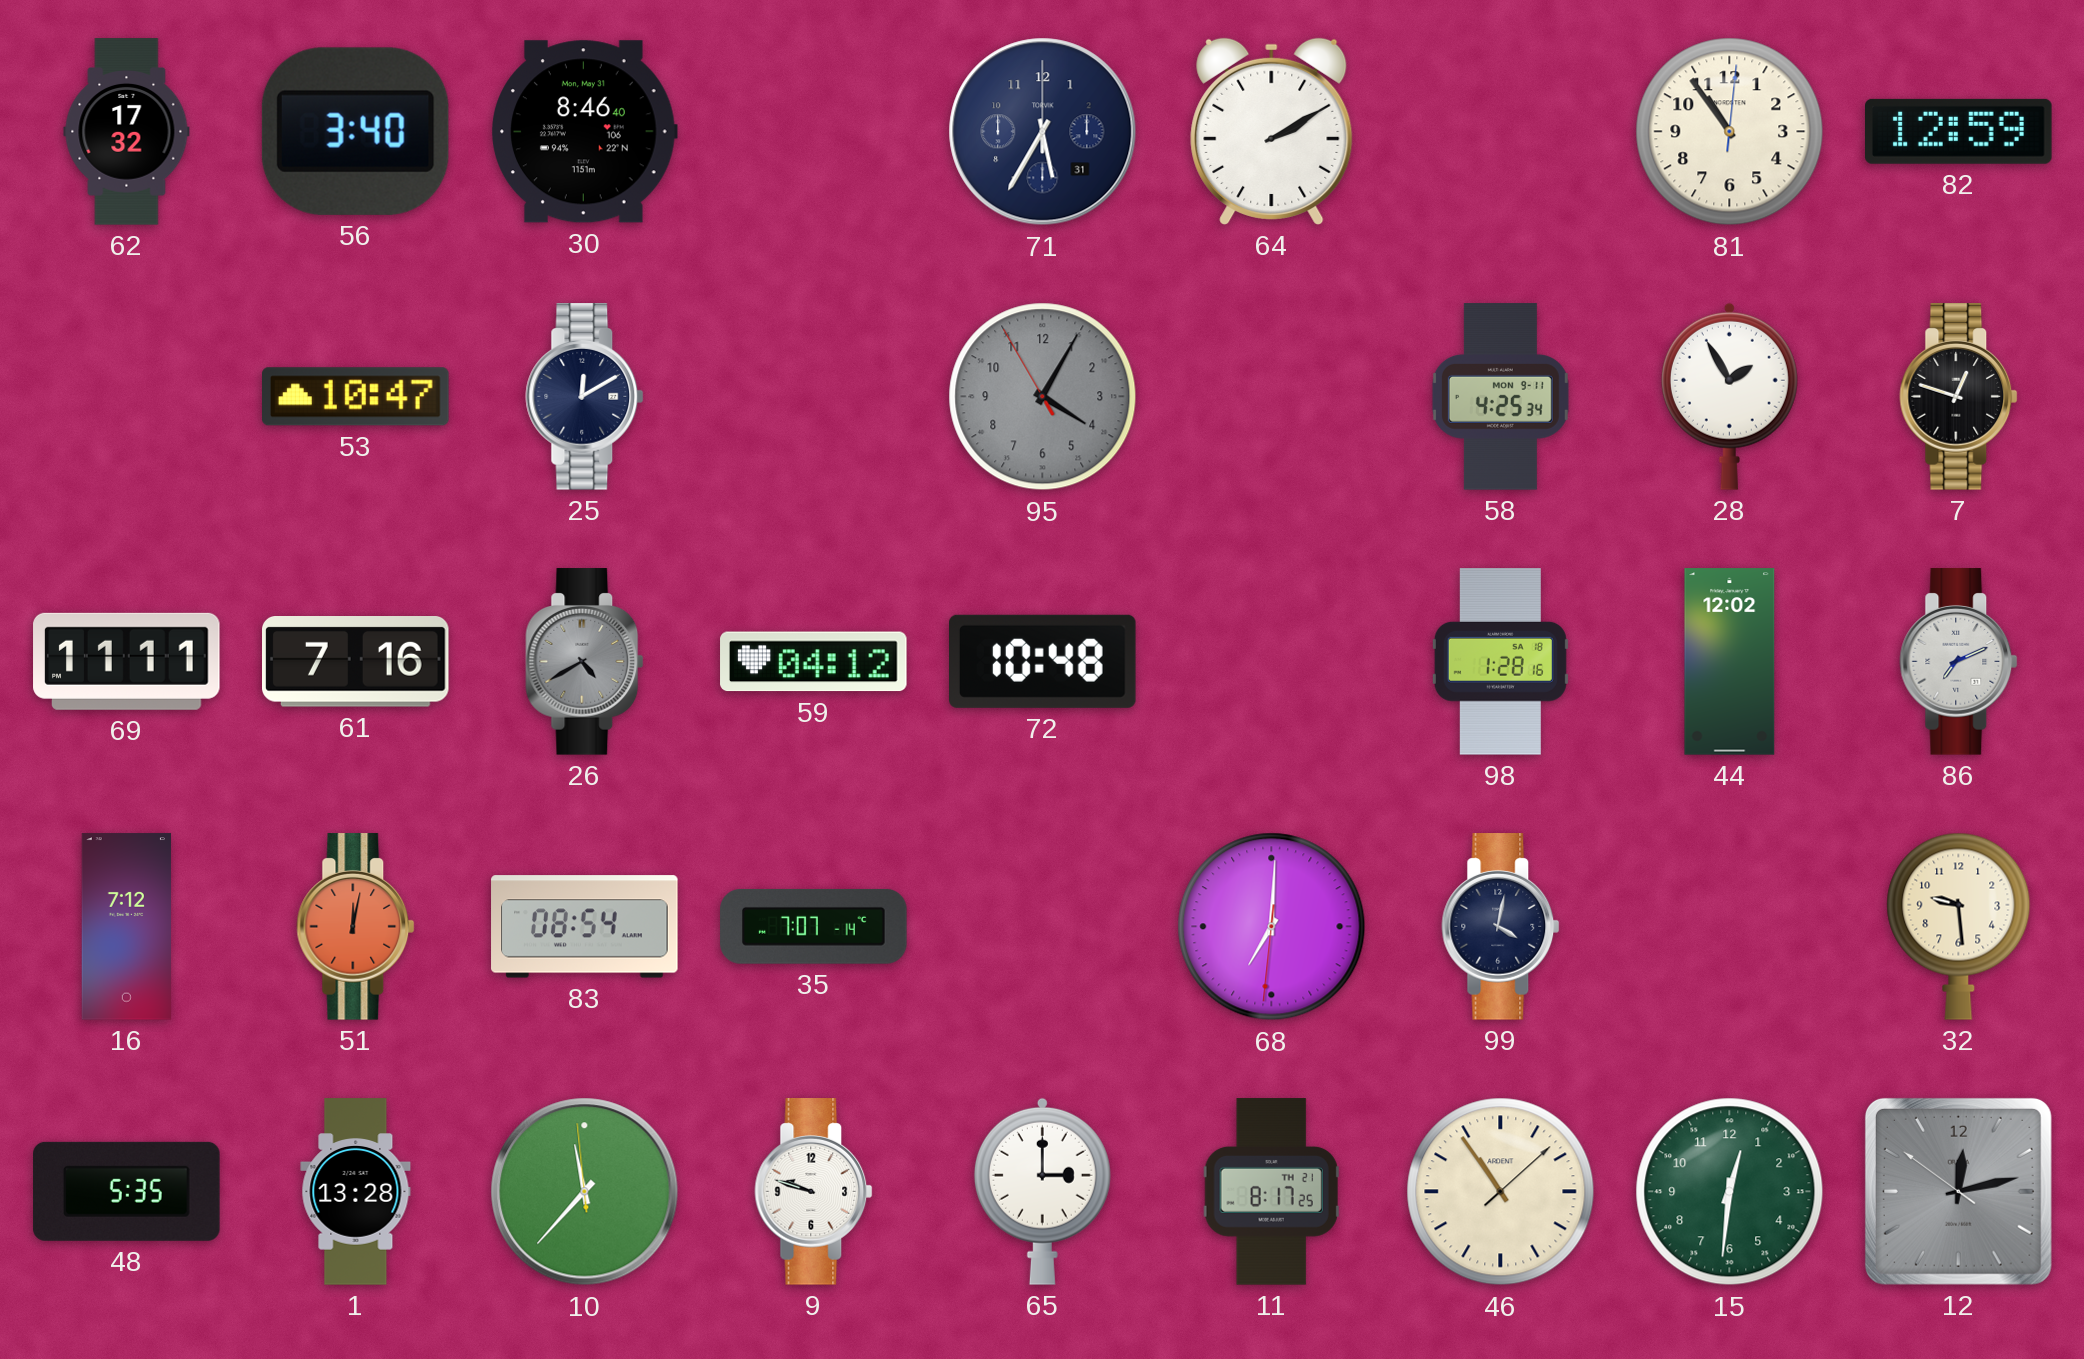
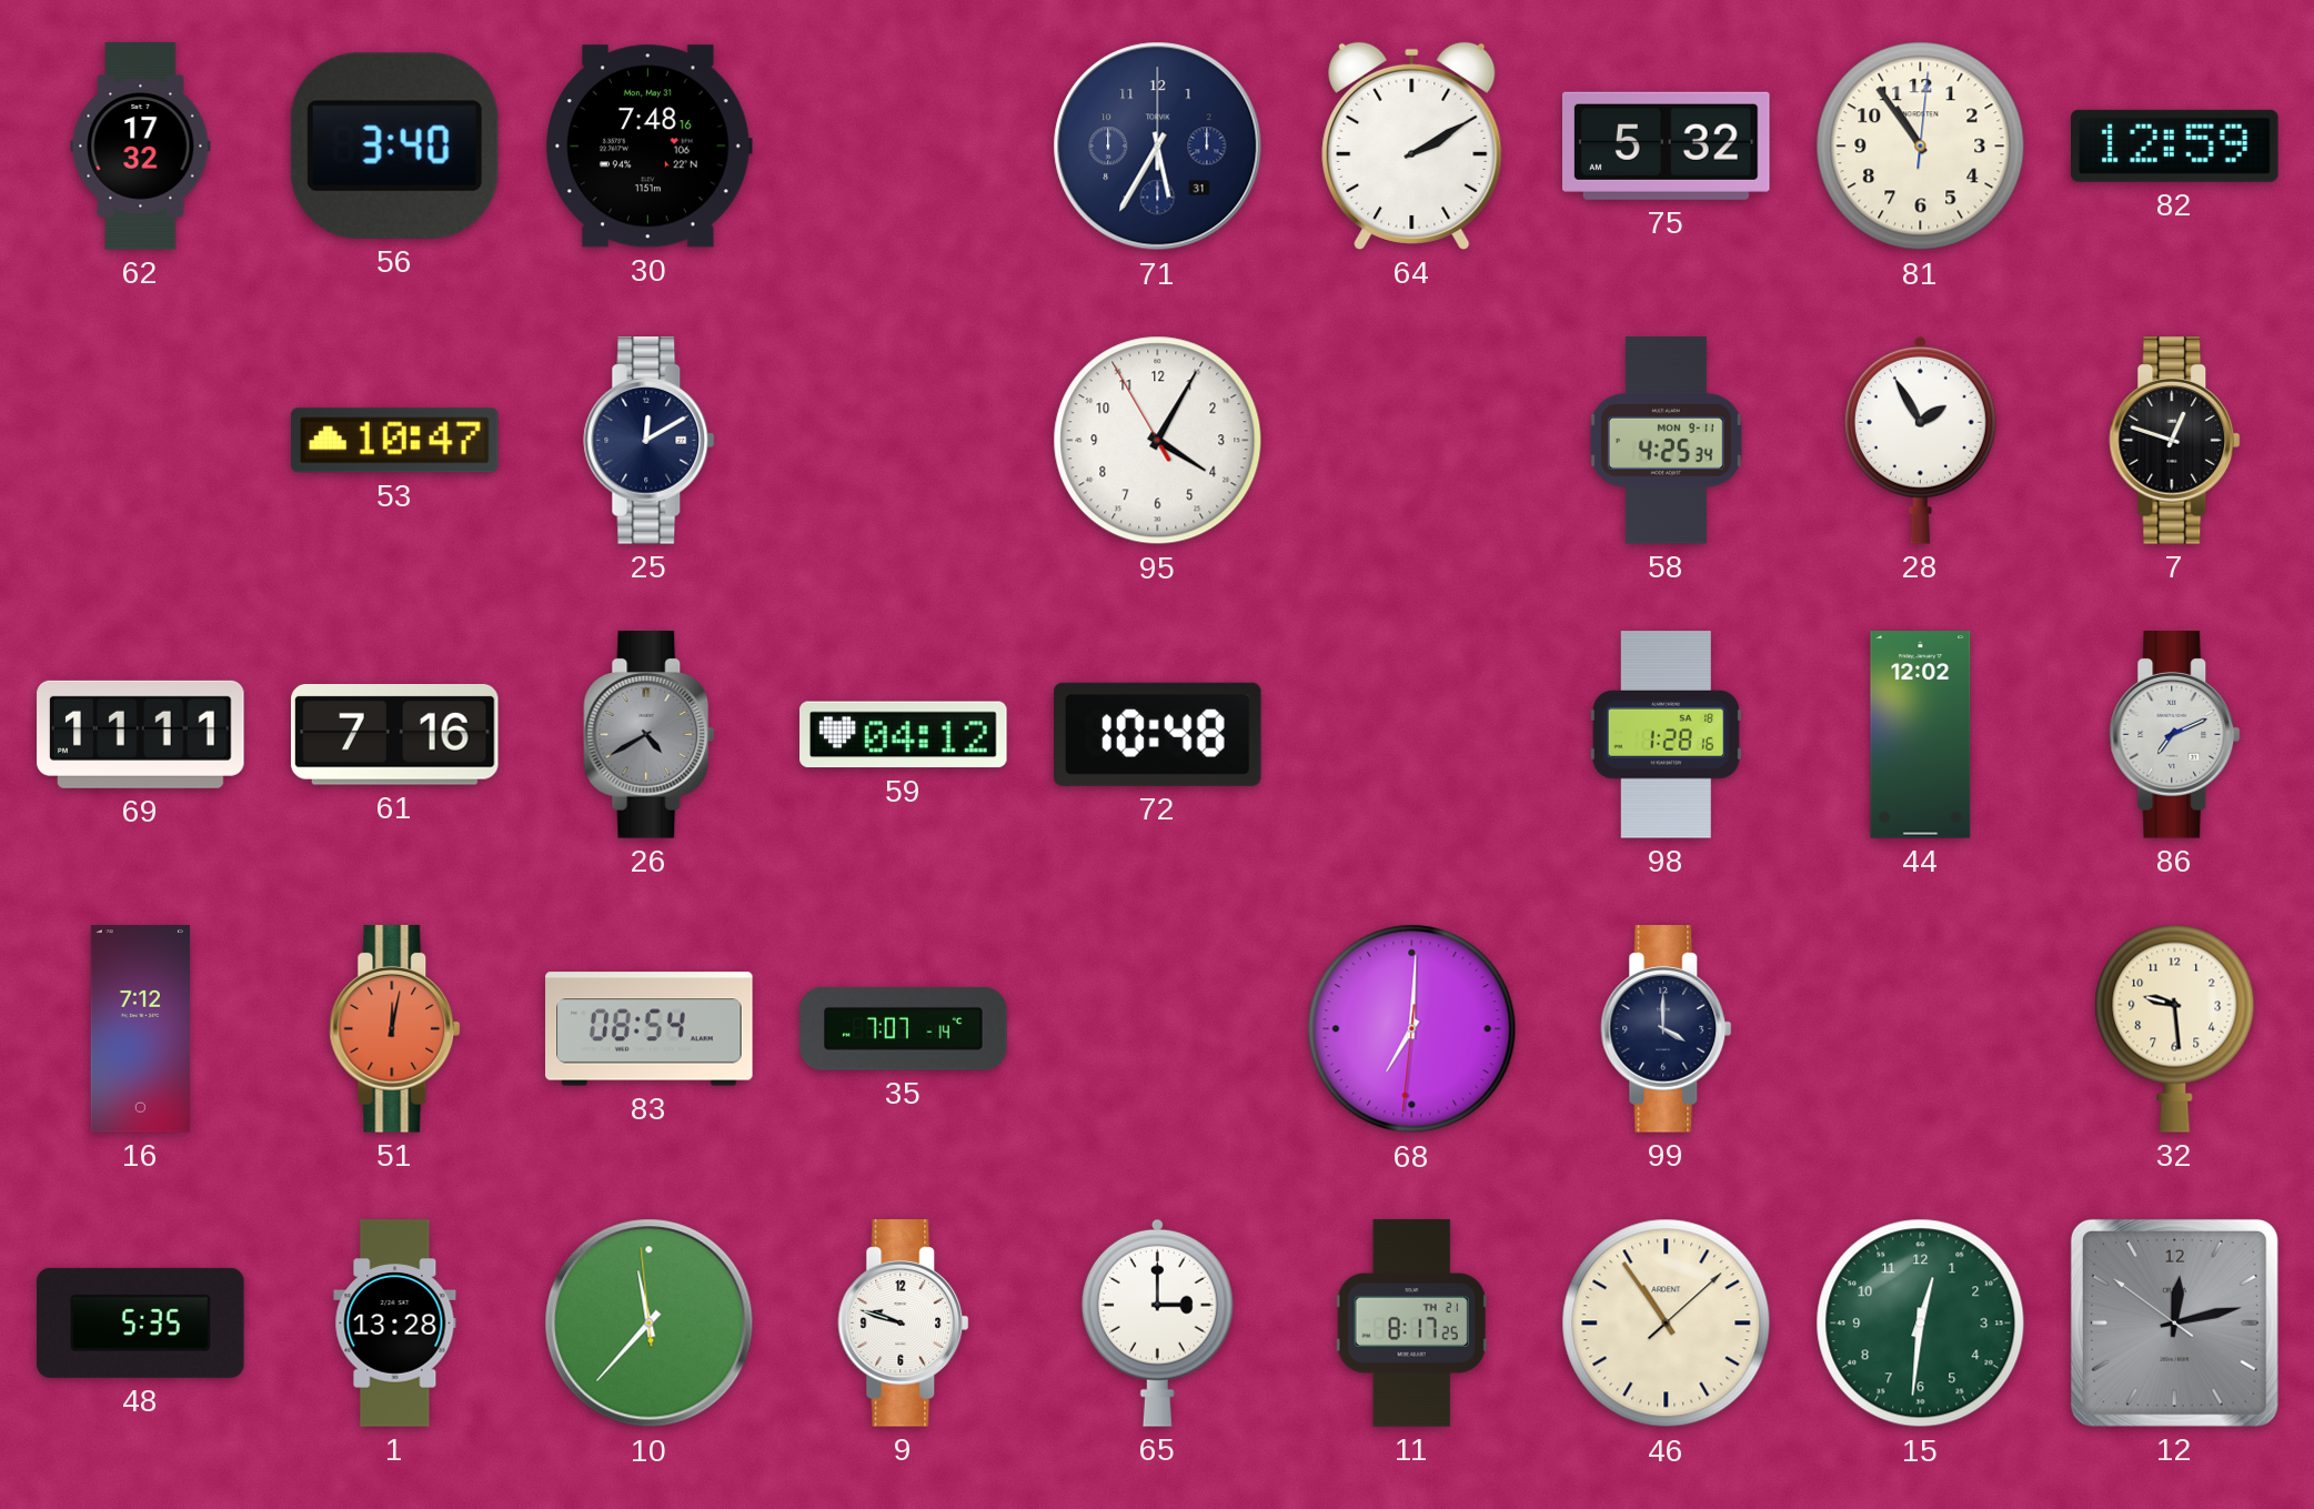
30: 8:46 -> 7:48 (650, 147)
75: none -> 5:32 (1667, 145)
95 dial: grey -> white (1158, 441)
99: 4:02 -> 4:00 (1667, 1029)
